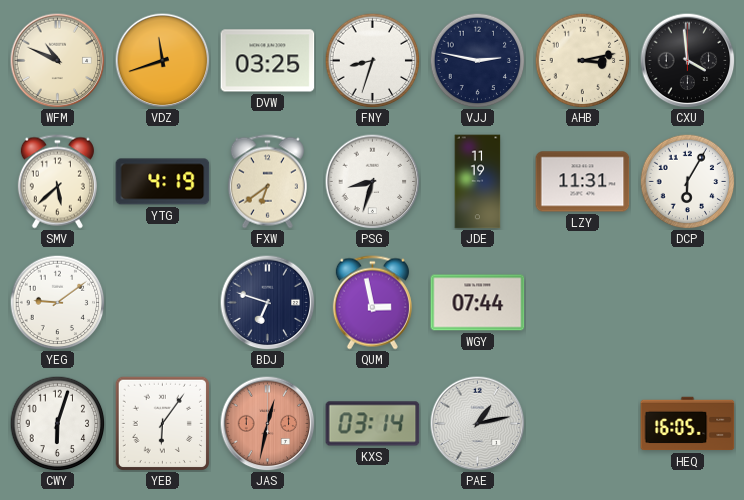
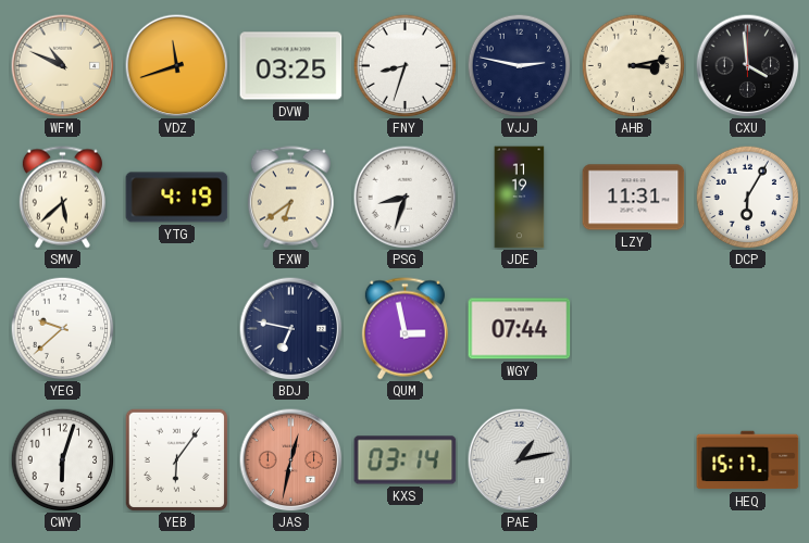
YEG: 9:09 -> 9:38 (62, 328)
BDJ: 6:48 -> 6:47 (290, 328)
HEQ: 16:05 -> 15:17 (748, 460)
